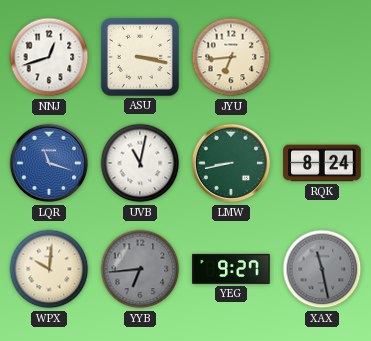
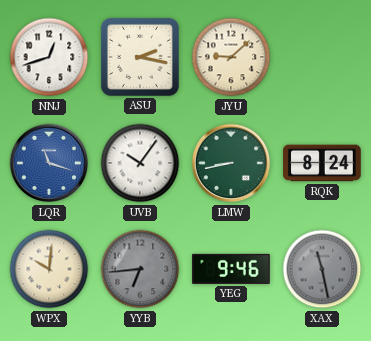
ASU: 3:17 -> 2:17 (140, 57)
JYU: 6:44 -> 9:08 (231, 57)
UVB: 11:02 -> 10:06 (140, 163)
YEG: 9:27 -> 9:46 (231, 269)
